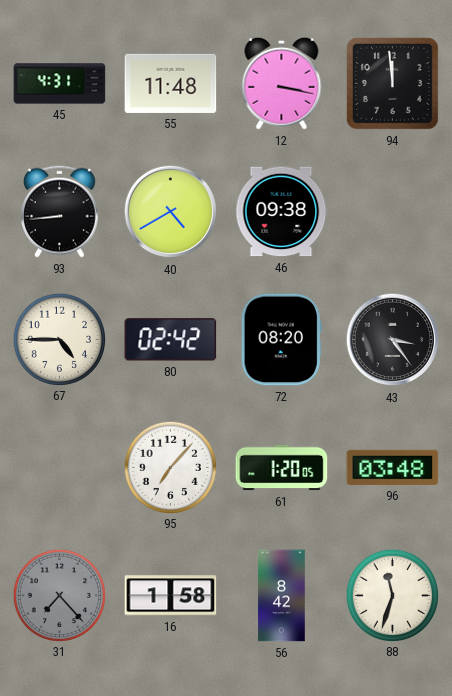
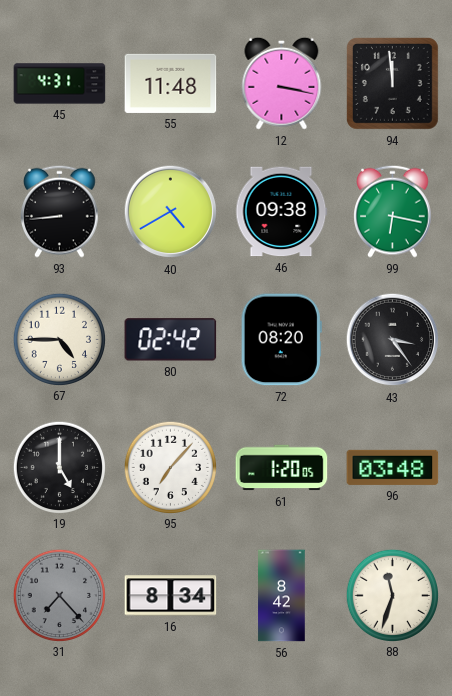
99: none -> 6:17 (393, 211)
19: none -> 5:00 (59, 467)
16: 1:58 -> 8:34 (171, 596)
